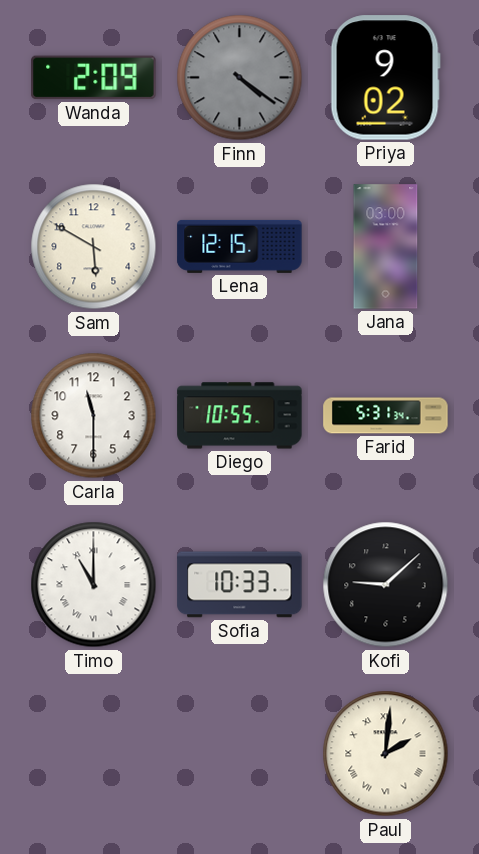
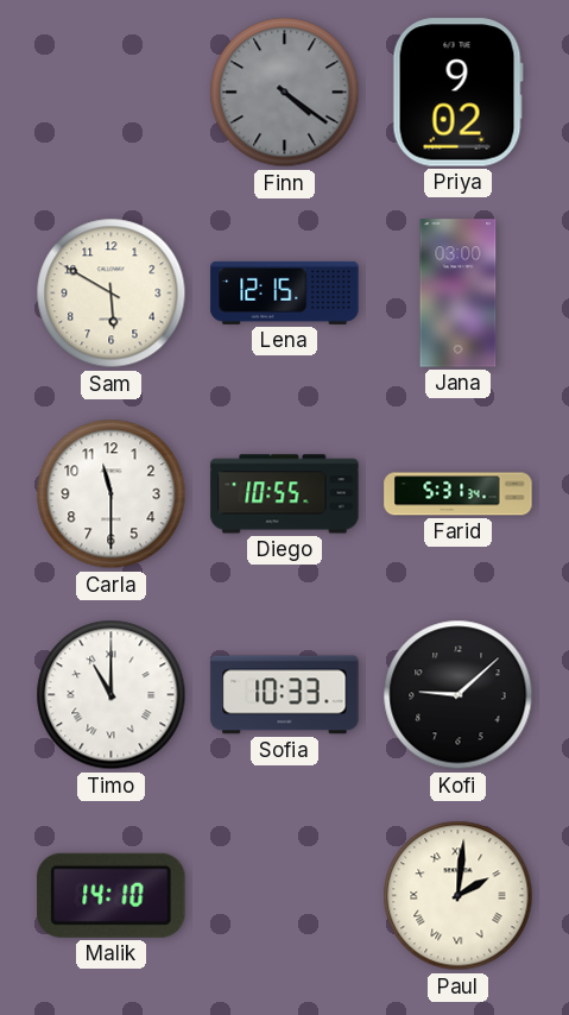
Wanda: 2:09 -> none (94, 78)
Malik: none -> 14:10 (112, 895)
